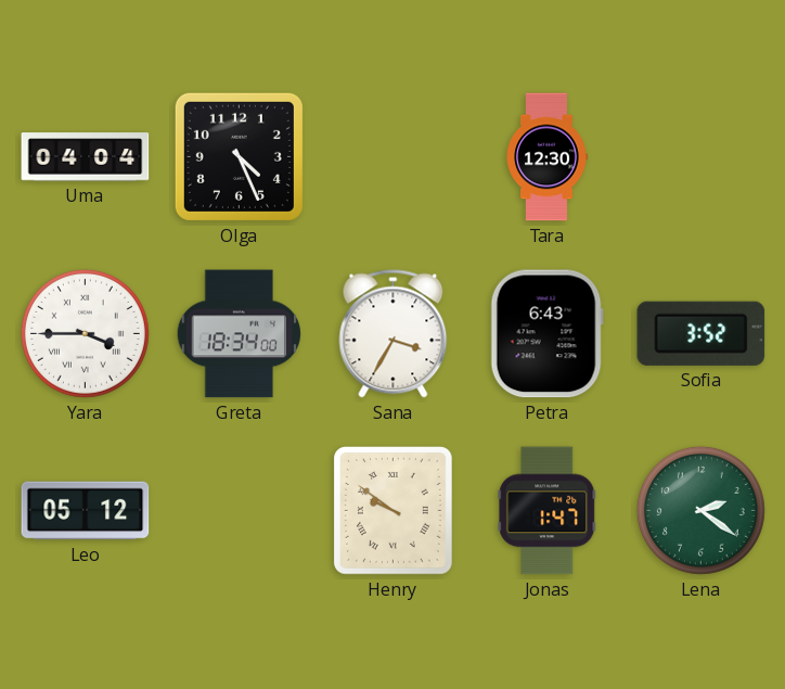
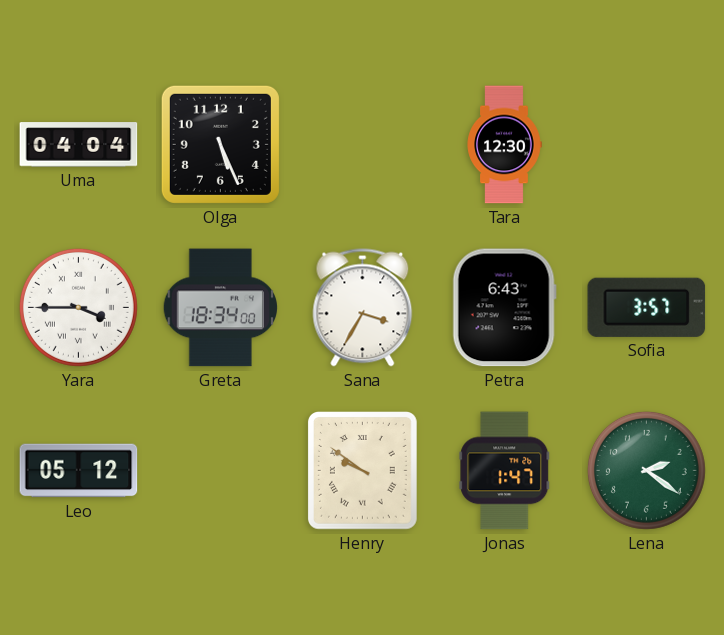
Olga: 4:26 -> 5:26 (220, 144)
Sofia: 3:52 -> 3:57 (647, 307)
